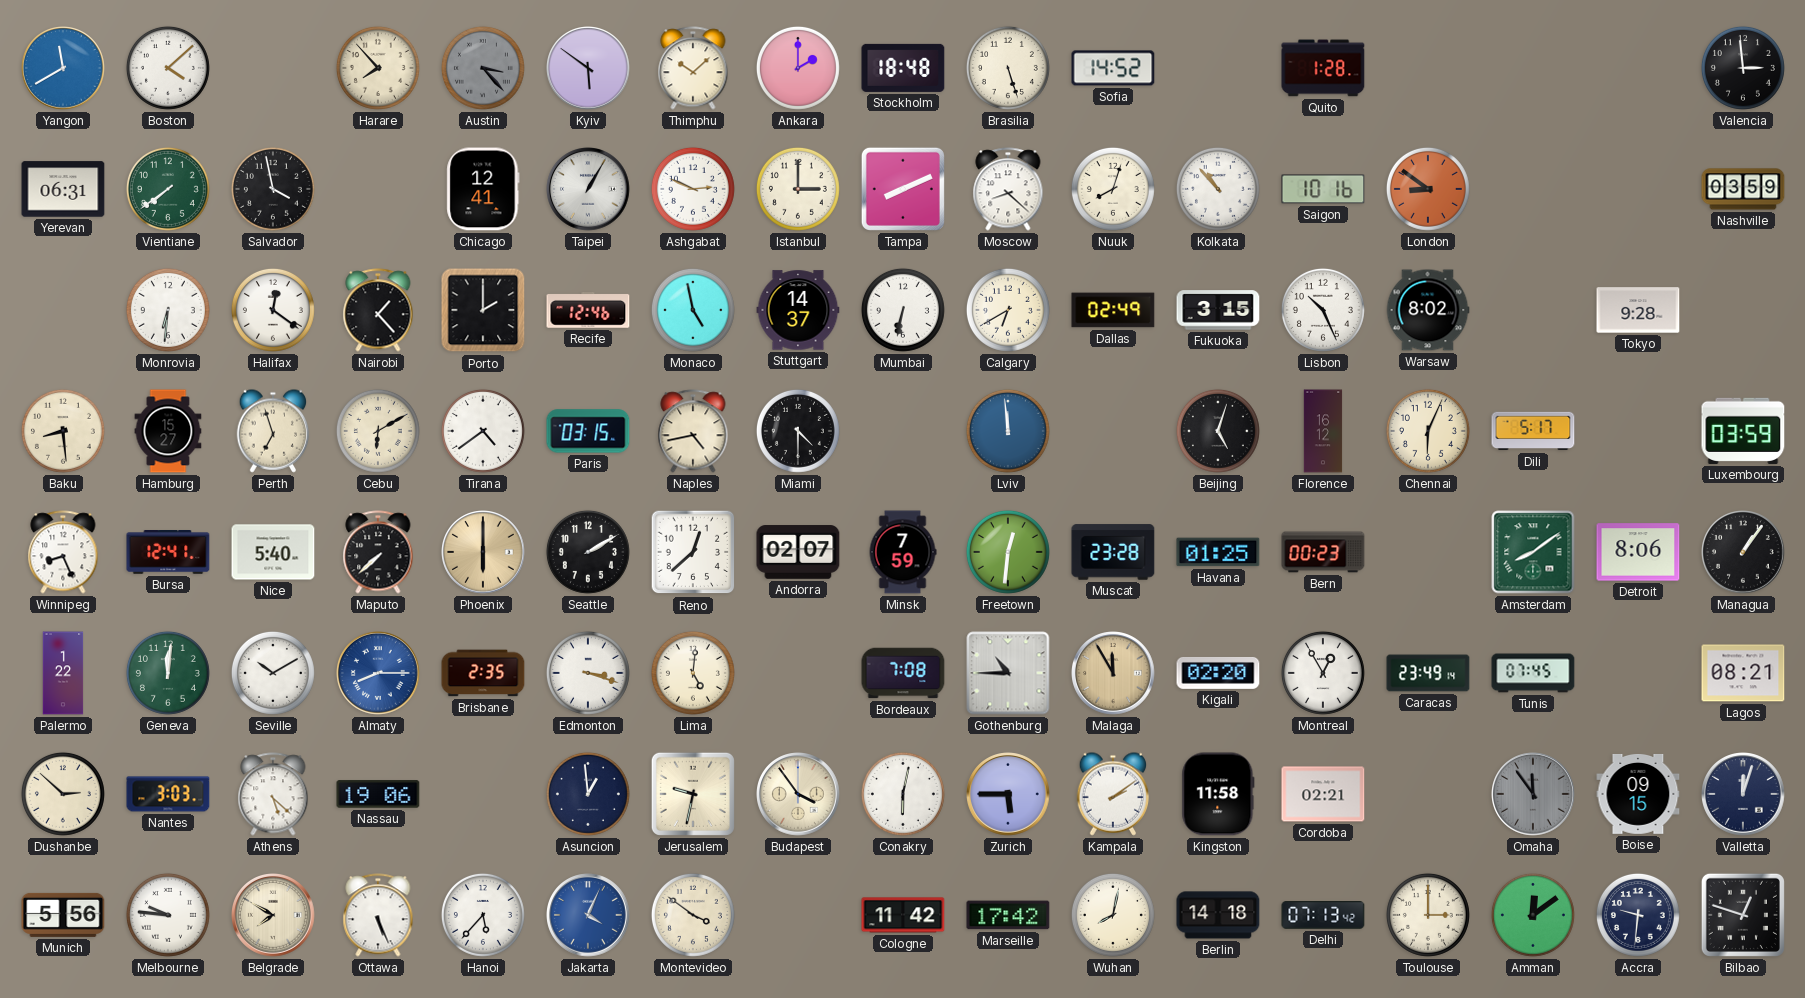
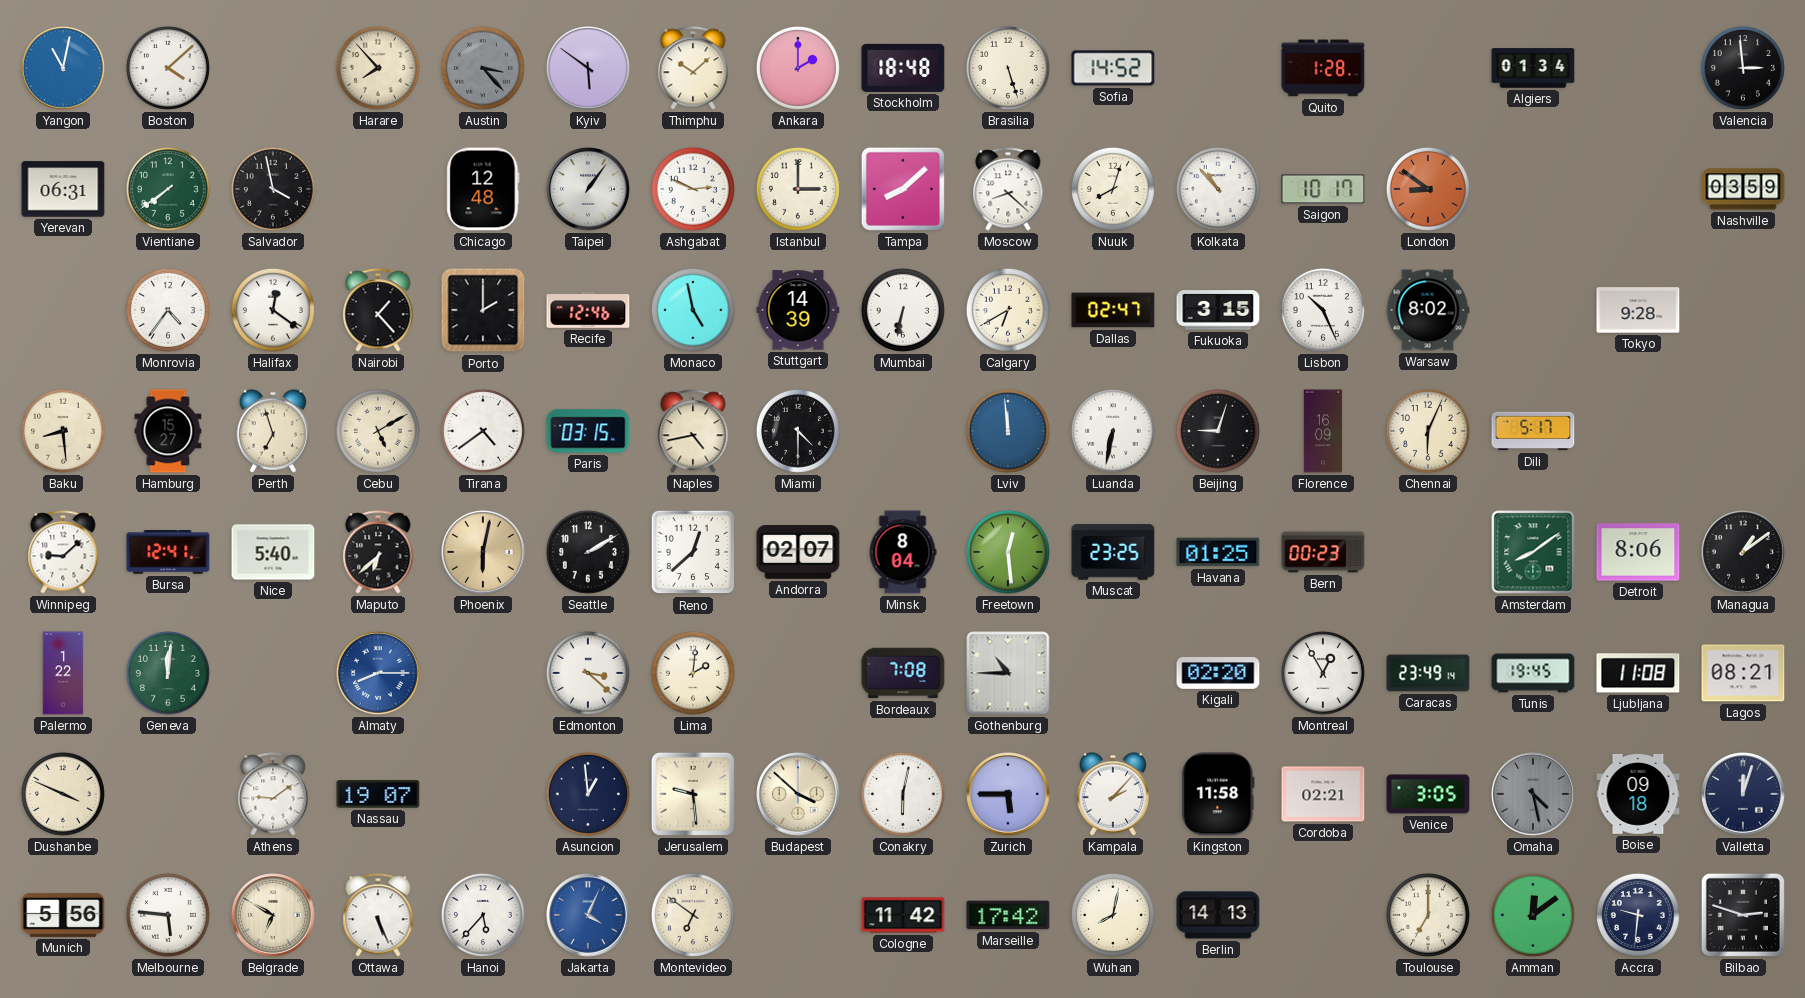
Yangon: 11:40 -> 11:02 (64, 69)
Algiers: none -> 01:34 (1533, 68)
Chicago: 12:41 -> 12:48 (483, 189)
Taipei: 1:05 -> 1:06 (589, 190)
Tampa: 8:11 -> 8:08 (903, 189)
Saigon: 10:16 -> 10:17 (1323, 189)
Monrovia: 6:31 -> 4:36 (168, 310)
Stuttgart: 14:37 -> 14:39 (798, 310)
Dallas: 02:49 -> 02:47 (1113, 310)
Cebu: 6:10 -> 5:10 (378, 431)
Luanda: none -> 6:32 (1113, 431)
Beijing: 5:03 -> 9:03 (1218, 431)
Florence: 16:12 -> 16:09 (1323, 431)
Luxembourg: 03:59 -> none (1743, 431)
Winnipeg: 8:26 -> 9:08 (63, 552)
Maputo: 7:38 -> 6:38 (378, 552)
Phoenix: 6:00 -> 6:02 (484, 553)
Minsk: 7:59 -> 8:04 (903, 552)
Freetown: 12:31 -> 12:29 (1008, 552)
Muscat: 23:28 -> 23:25 (1113, 552)
Managua: 1:06 -> 1:09 (1744, 553)
Seville: 10:10 -> none (273, 673)
Brisbane: 2:35 -> none (483, 673)
Edmonton: 3:18 -> 3:22 (588, 673)
Lima: 5:01 -> 2:01 (693, 673)
Malaga: 11:55 -> none (1114, 674)
Tunis: 07:45 -> 19:45 (1533, 673)
Ljubljana: none -> 11:08 (1638, 673)
Dushanbe: 2:52 -> 3:49 (63, 794)
Nantes: 3:03 -> none (168, 794)
Athens: 5:22 -> 9:09 (273, 794)
Nassau: 19:06 -> 19:07 (378, 794)
Jerusalem: 9:32 -> 9:29 (693, 794)
Budapest: 3:54 -> 3:52 (799, 795)
Kampala: 2:09 -> 2:07 (1113, 794)
Venice: none -> 3:05 (1428, 794)
Omaha: 11:54 -> 4:28 (1534, 795)
Boise: 09:15 -> 09:18 (1638, 794)
Melbourne: 9:46 -> 5:46 (168, 915)
Belgrade: 7:50 -> 6:50 (274, 916)
Montevideo: 3:51 -> 6:51 (693, 915)
Berlin: 14:18 -> 14:13 (1218, 915)
Delhi: 07:13 -> none (1323, 916)
Toulouse: 3:00 -> 7:00 (1428, 915)
Bilbao: 12:48 -> 2:48 (1743, 915)
